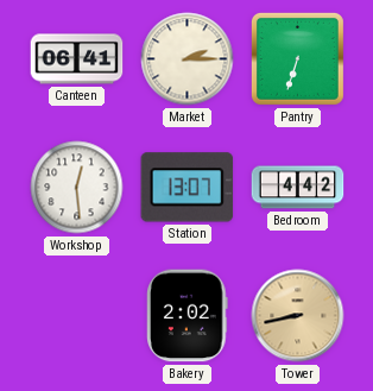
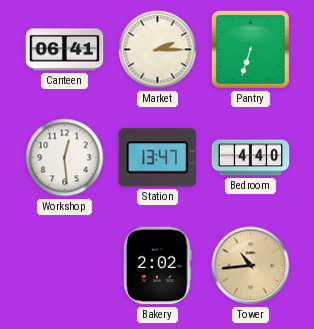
Station: 13:07 -> 13:47 (158, 158)
Bedroom: 4:42 -> 4:40 (251, 158)
Tower: 8:43 -> 10:44 (251, 266)
